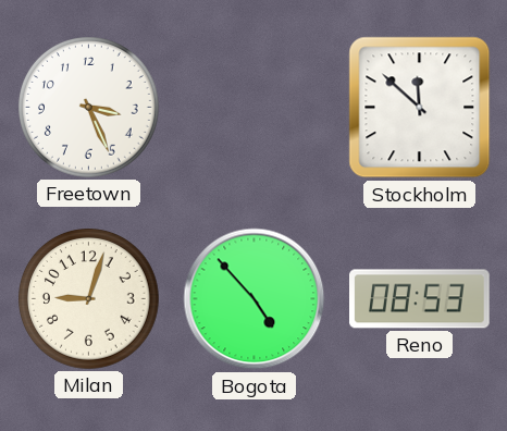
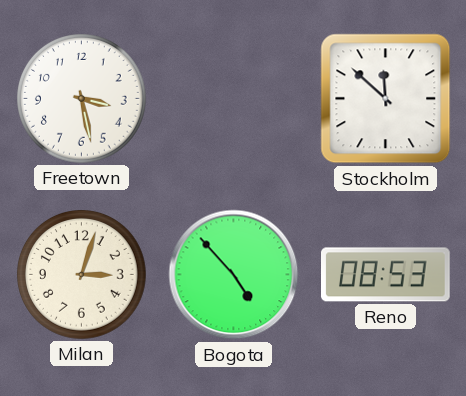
Freetown: 3:26 -> 3:28 (82, 99)
Milan: 9:03 -> 3:03 (82, 275)
